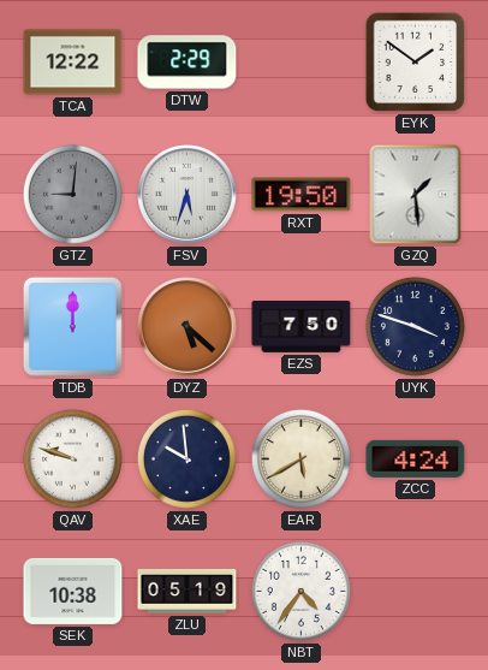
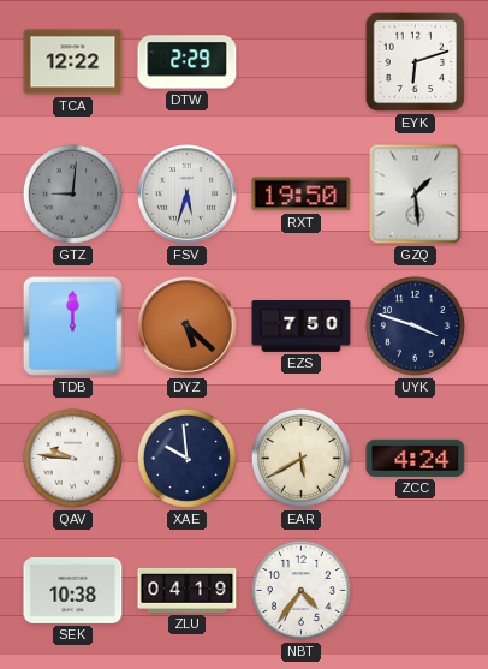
EYK: 1:51 -> 6:12 (416, 62)
QAV: 9:48 -> 9:46 (72, 458)
ZLU: 05:19 -> 04:19 (188, 590)
